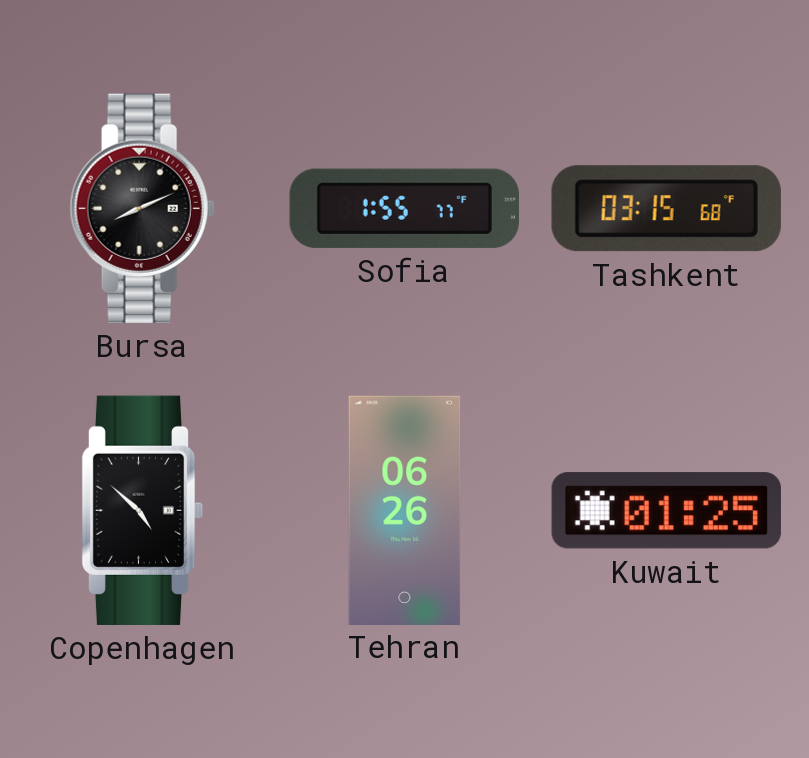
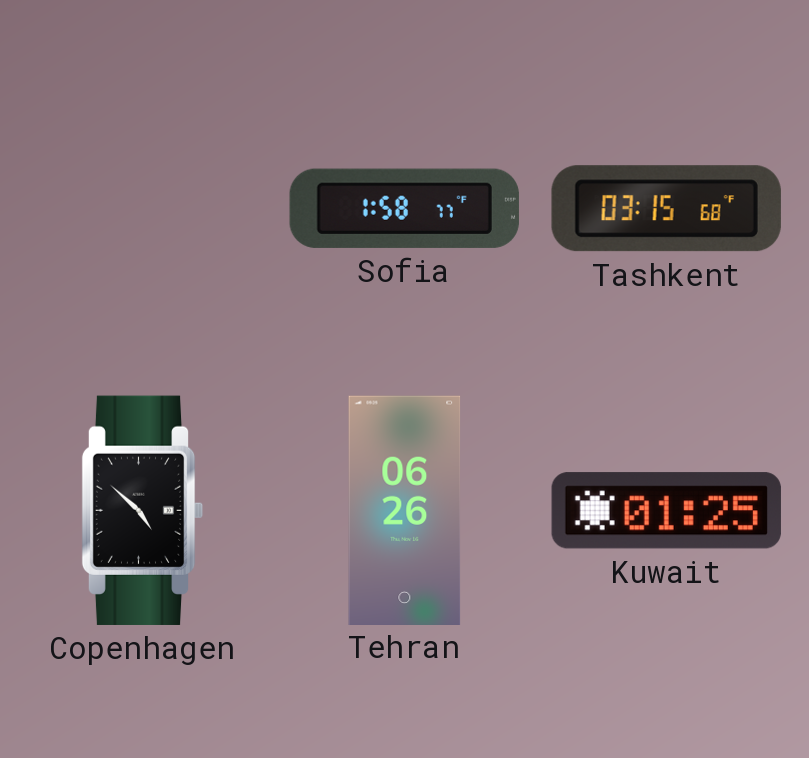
Bursa: 8:11 -> none (142, 208)
Sofia: 1:55 -> 1:58 (404, 208)
